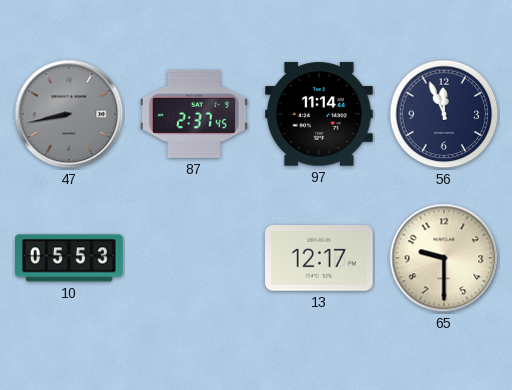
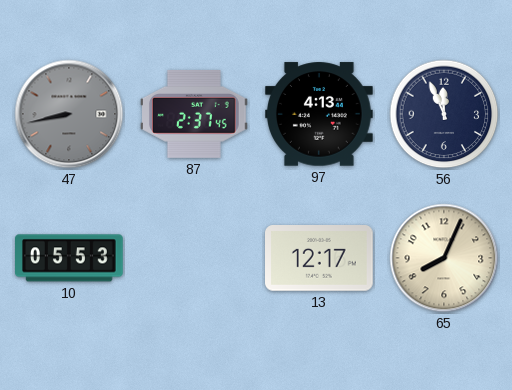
97: 11:14 -> 4:13 (320, 114)
65: 9:30 -> 8:04 (444, 258)
